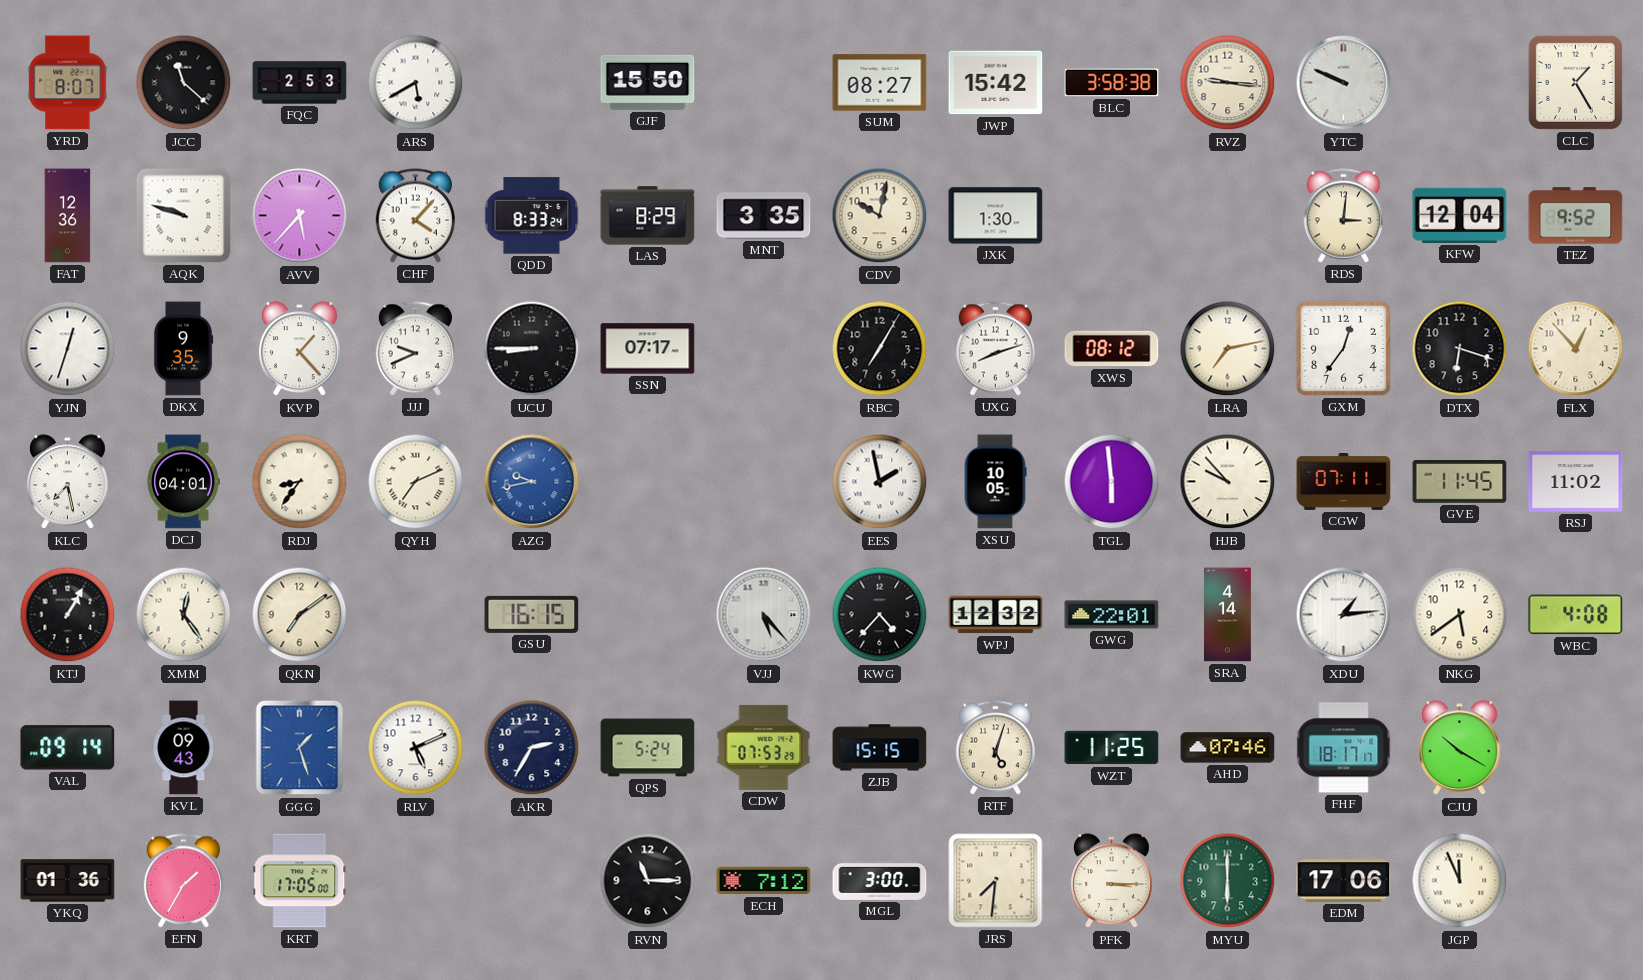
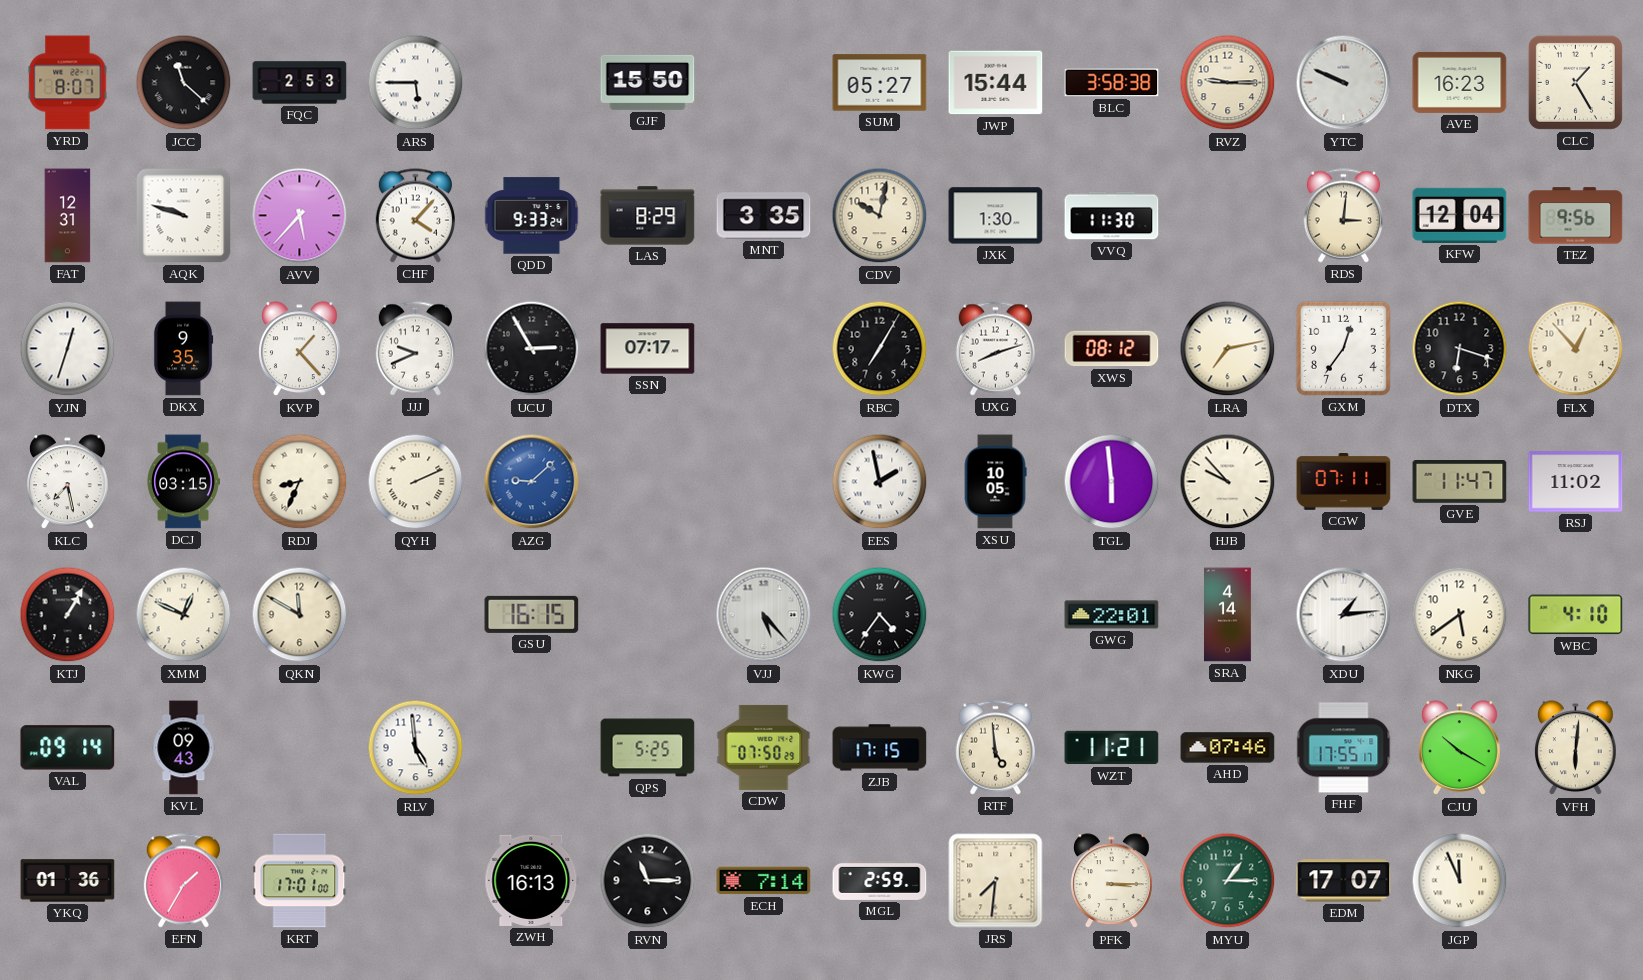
ARS: 5:40 -> 5:45 (416, 83)
SUM: 08:27 -> 05:27 (880, 83)
JWP: 15:42 -> 15:44 (996, 83)
RVZ: 9:16 -> 9:15 (1228, 83)
AVE: none -> 16:23 (1460, 82)
FAT: 12:36 -> 12:31 (68, 216)
QDD: 8:33 -> 9:33 (532, 216)
VVQ: none -> 11:30 (1112, 216)
TEZ: 9:52 -> 9:56 (1576, 216)
UCU: 8:45 -> 2:55 (532, 349)
DCJ: 04:01 -> 03:15 (183, 482)
RDJ: 8:36 -> 8:34 (300, 482)
QYH: 7:11 -> 2:11 (416, 482)
AZG: 9:43 -> 9:08 (532, 482)
GVE: 11:45 -> 11:47 (1460, 482)
XMM: 12:24 -> 12:49 (184, 615)
QKN: 7:09 -> 11:50 (300, 615)
KWG: 4:37 -> 4:36 (880, 615)
WPJ: 12:32 -> none (996, 615)
WBC: 4:08 -> 4:10 (1576, 615)
GGG: 1:27 -> none (300, 748)
RLV: 5:11 -> 4:59 (416, 748)
AKR: 2:35 -> none (532, 748)
QPS: 5:24 -> 5:25 (648, 748)
CDW: 07:53 -> 07:50 (764, 747)
ZJB: 15:15 -> 17:15 (880, 748)
RTF: 5:03 -> 4:59 (995, 748)
WZT: 11:25 -> 11:21 (1112, 748)
FHF: 18:17 -> 17:55 (1344, 748)
VFH: none -> 6:01 (1576, 748)
KRT: 17:05 -> 17:01 (300, 881)
ZWH: none -> 16:13 (532, 880)
ECH: 7:12 -> 7:14 (764, 881)
MGL: 3:00 -> 2:59 (880, 880)
MYU: 6:00 -> 1:15 (1228, 881)
EDM: 17:06 -> 17:07 (1344, 881)
